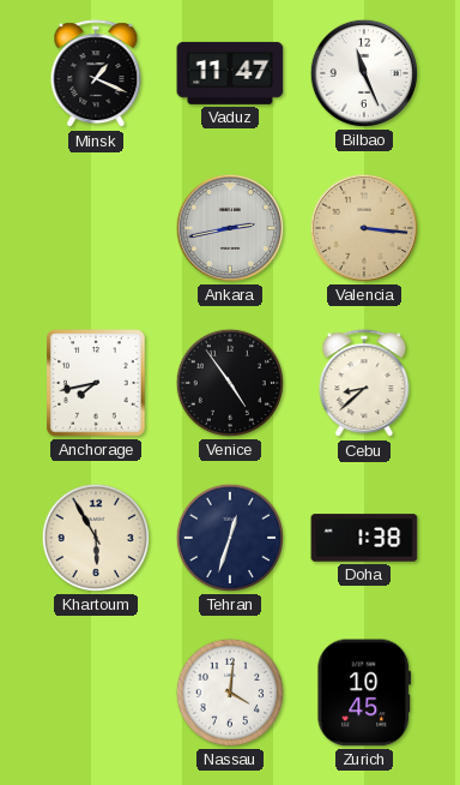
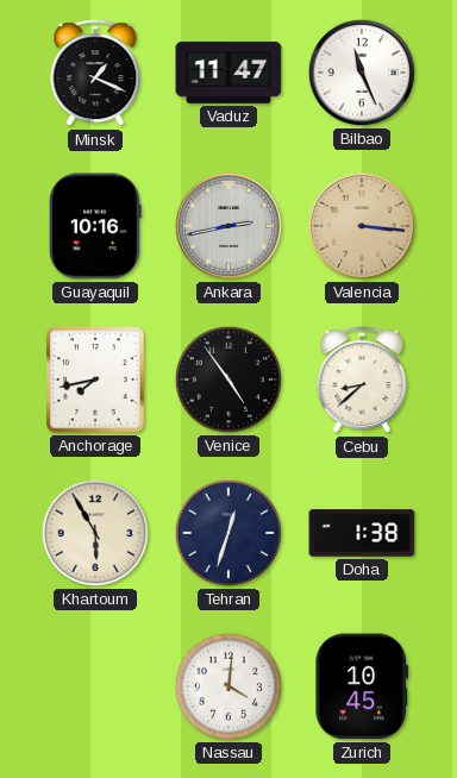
Guayaquil: none -> 10:16 (95, 226)
